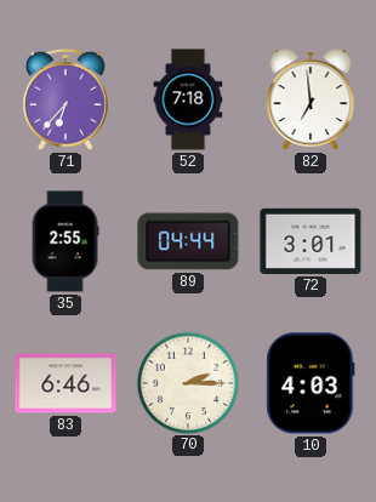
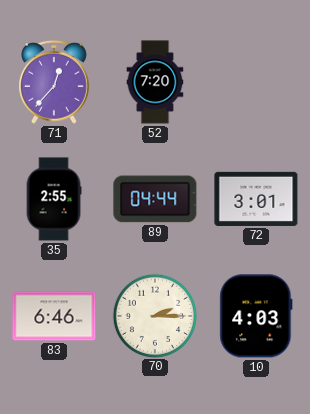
71: 6:37 -> 12:37 (55, 82)
52: 7:18 -> 7:20 (155, 82)
82: 6:59 -> none (311, 99)
